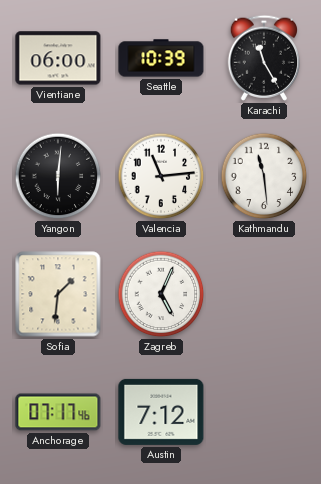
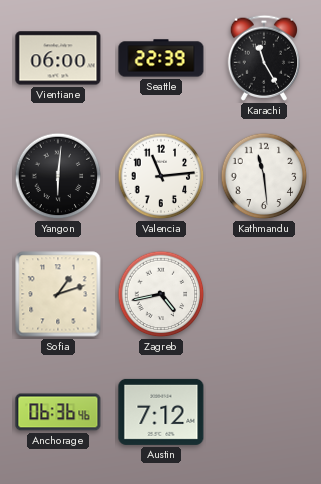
Seattle: 10:39 -> 22:39 (161, 58)
Sofia: 1:31 -> 1:12 (58, 294)
Zagreb: 5:04 -> 4:43 (161, 294)
Anchorage: 07:17 -> 06:36 (58, 412)
